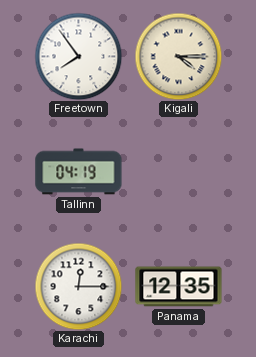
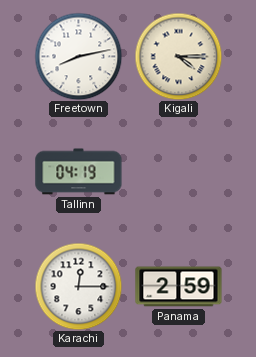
Freetown: 7:54 -> 8:13 (78, 56)
Panama: 12:35 -> 2:59 (179, 287)
